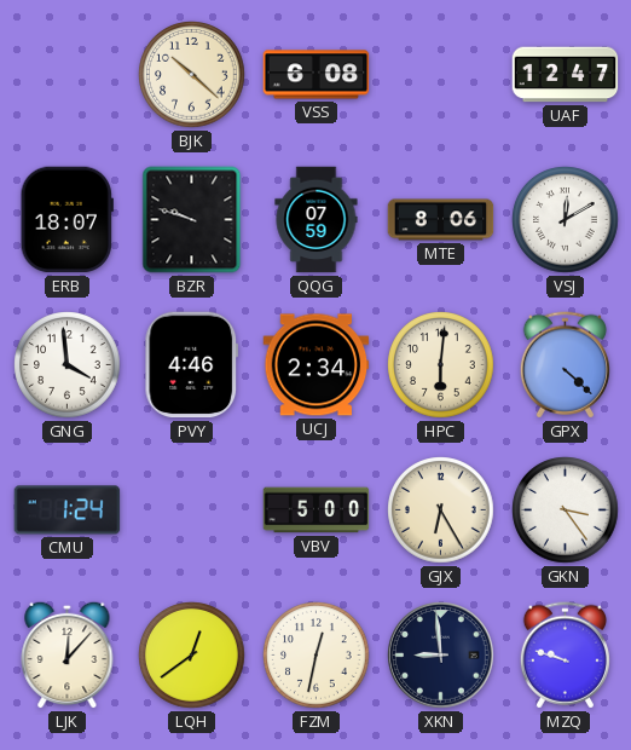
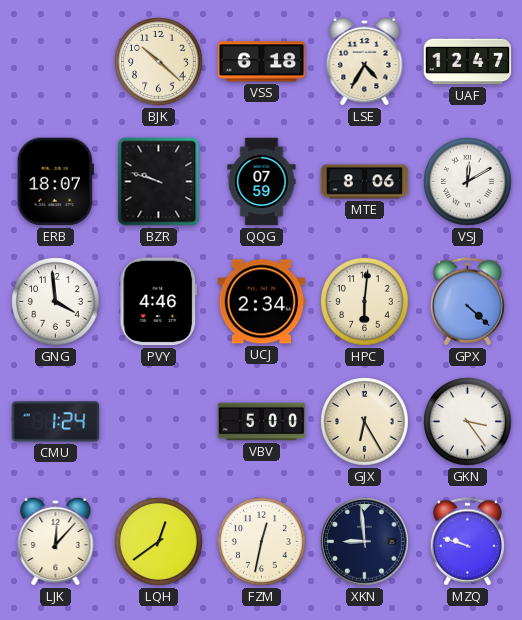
VSS: 6:08 -> 6:18 (262, 62)
LSE: none -> 4:35 (365, 61)
